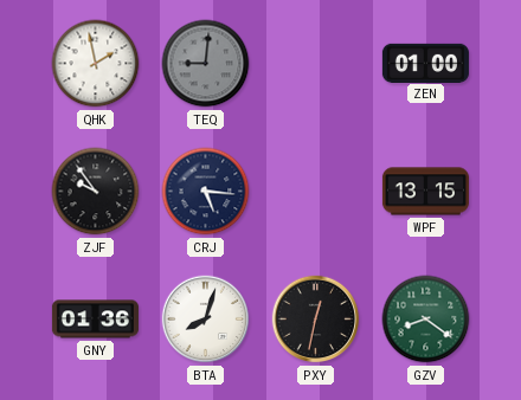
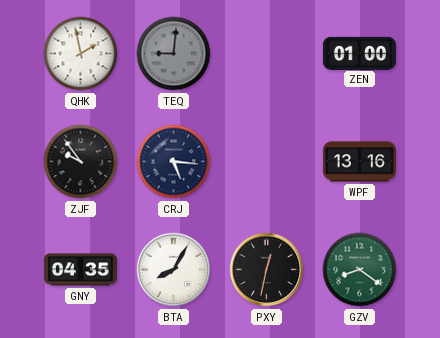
WPF: 13:15 -> 13:16 (359, 162)
GNY: 01:36 -> 04:35 (80, 270)
BTA: 8:03 -> 8:05 (174, 270)
